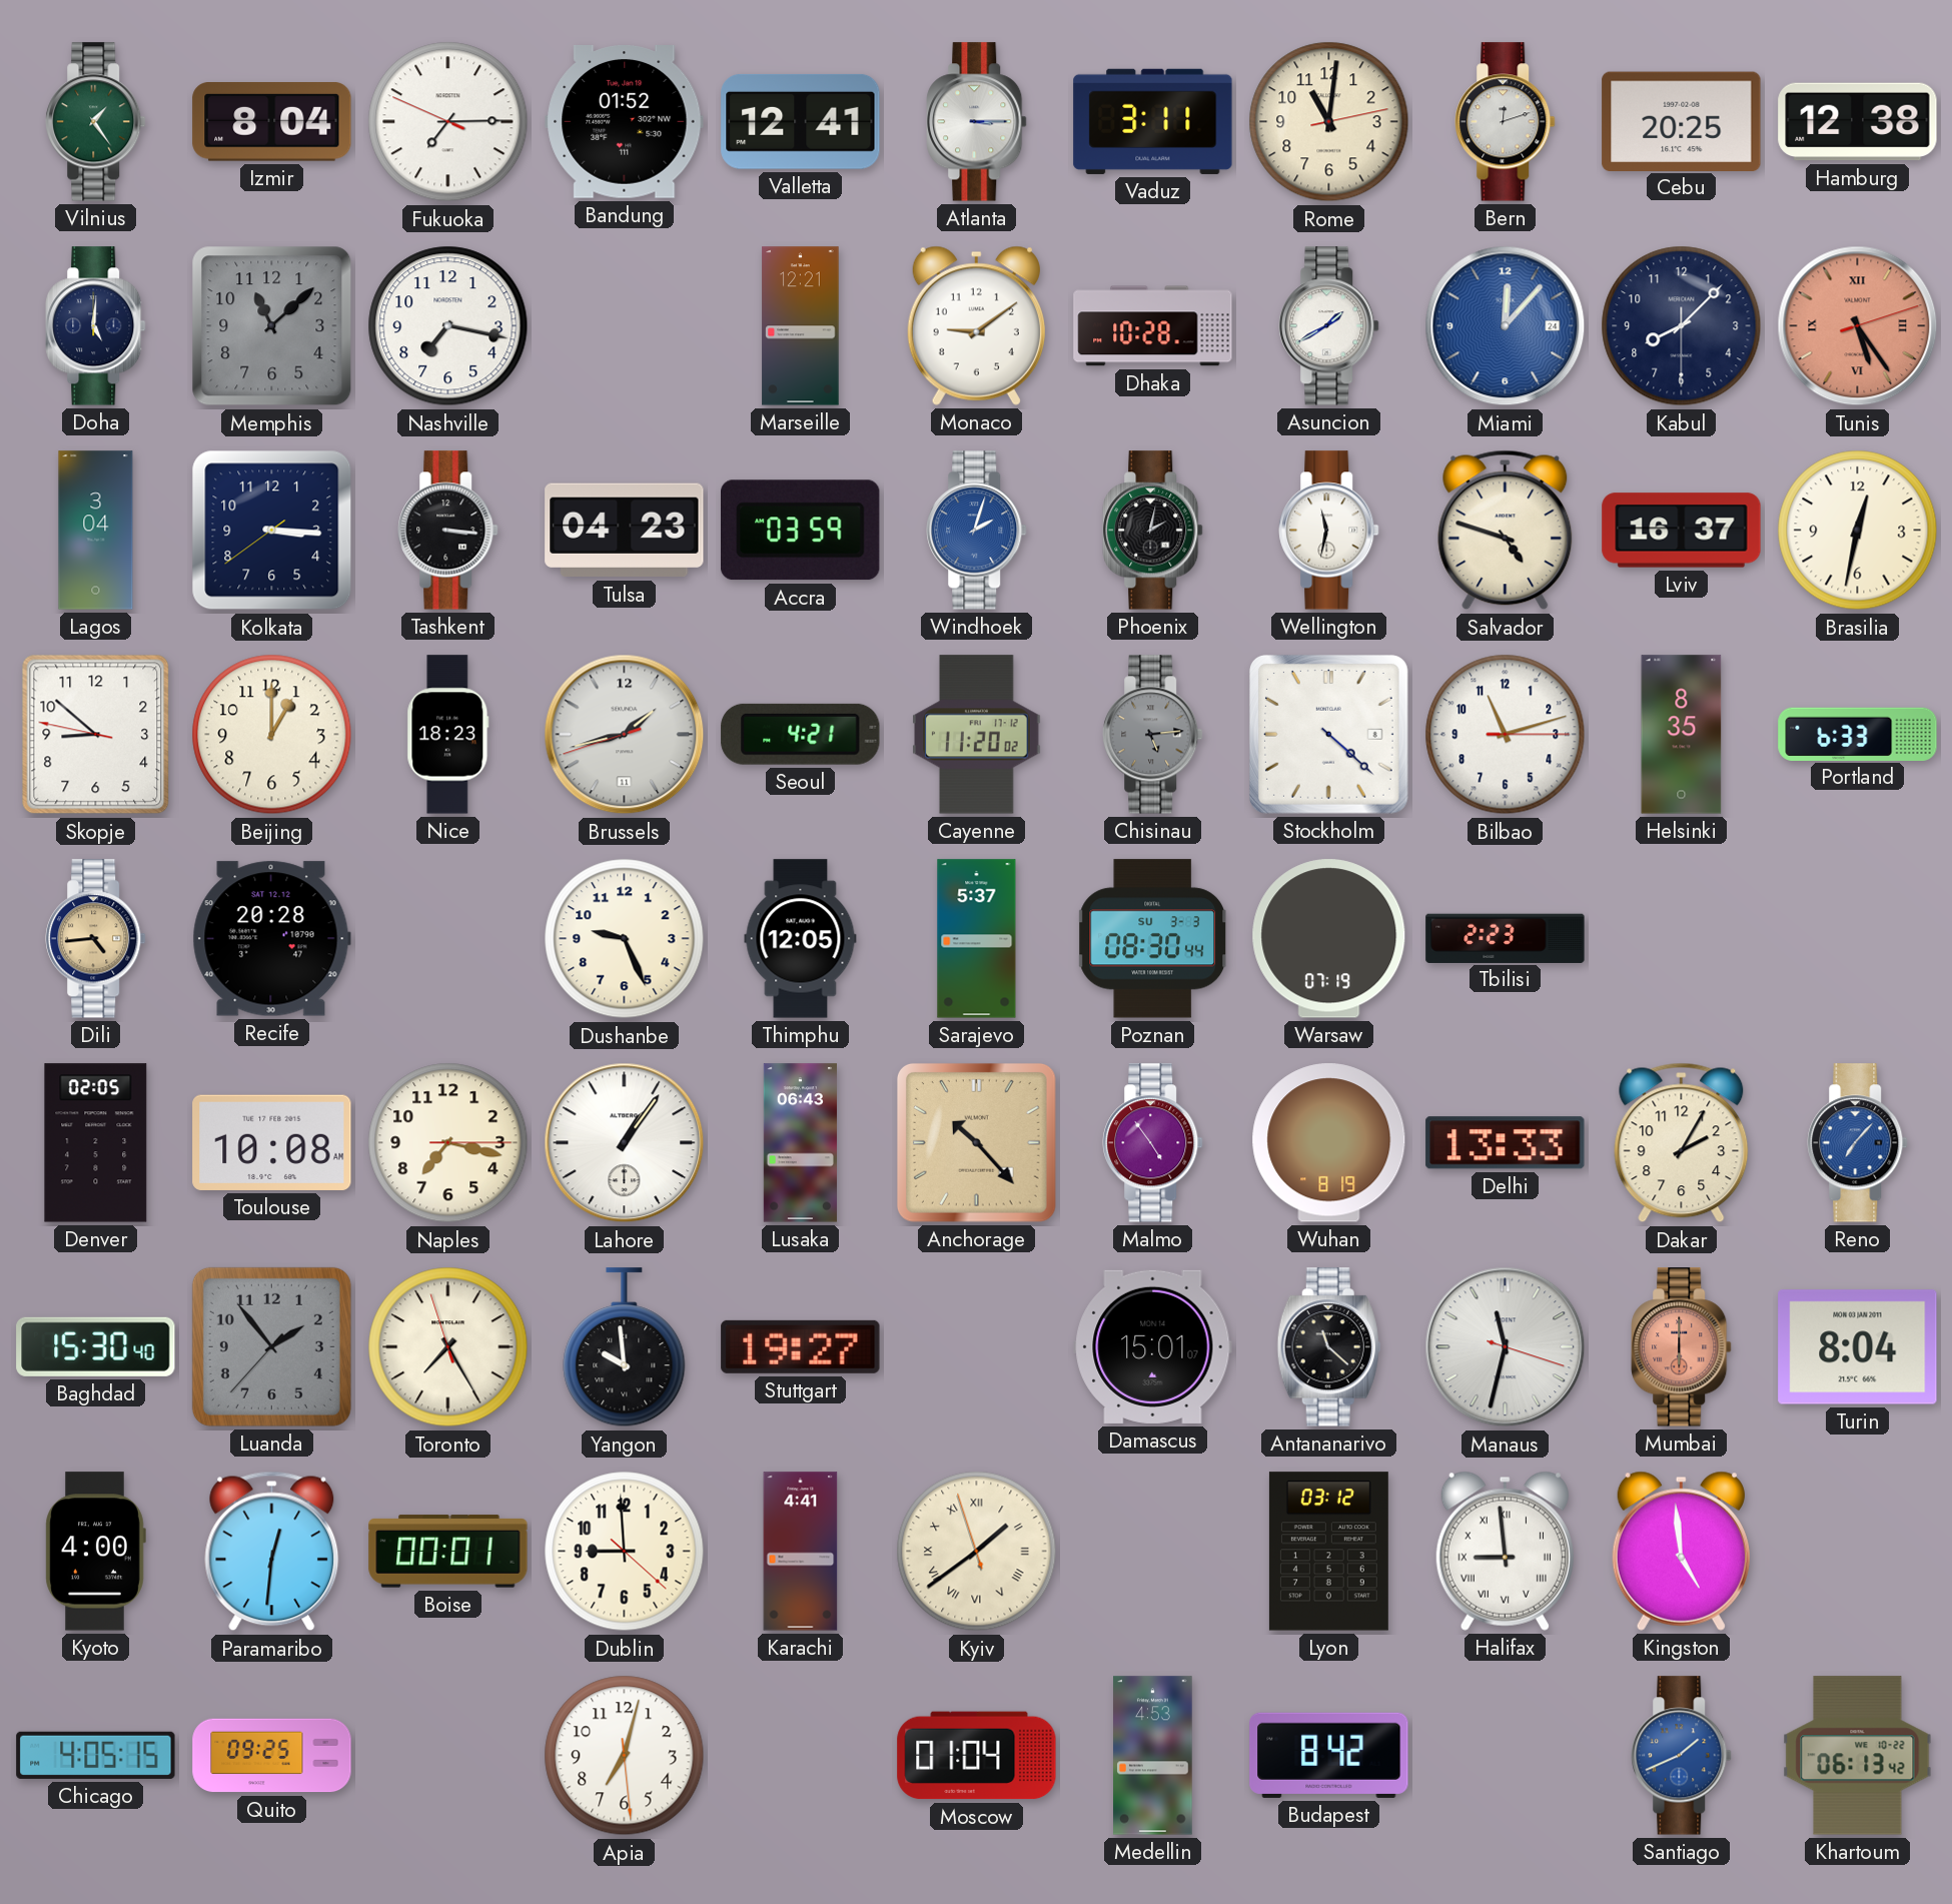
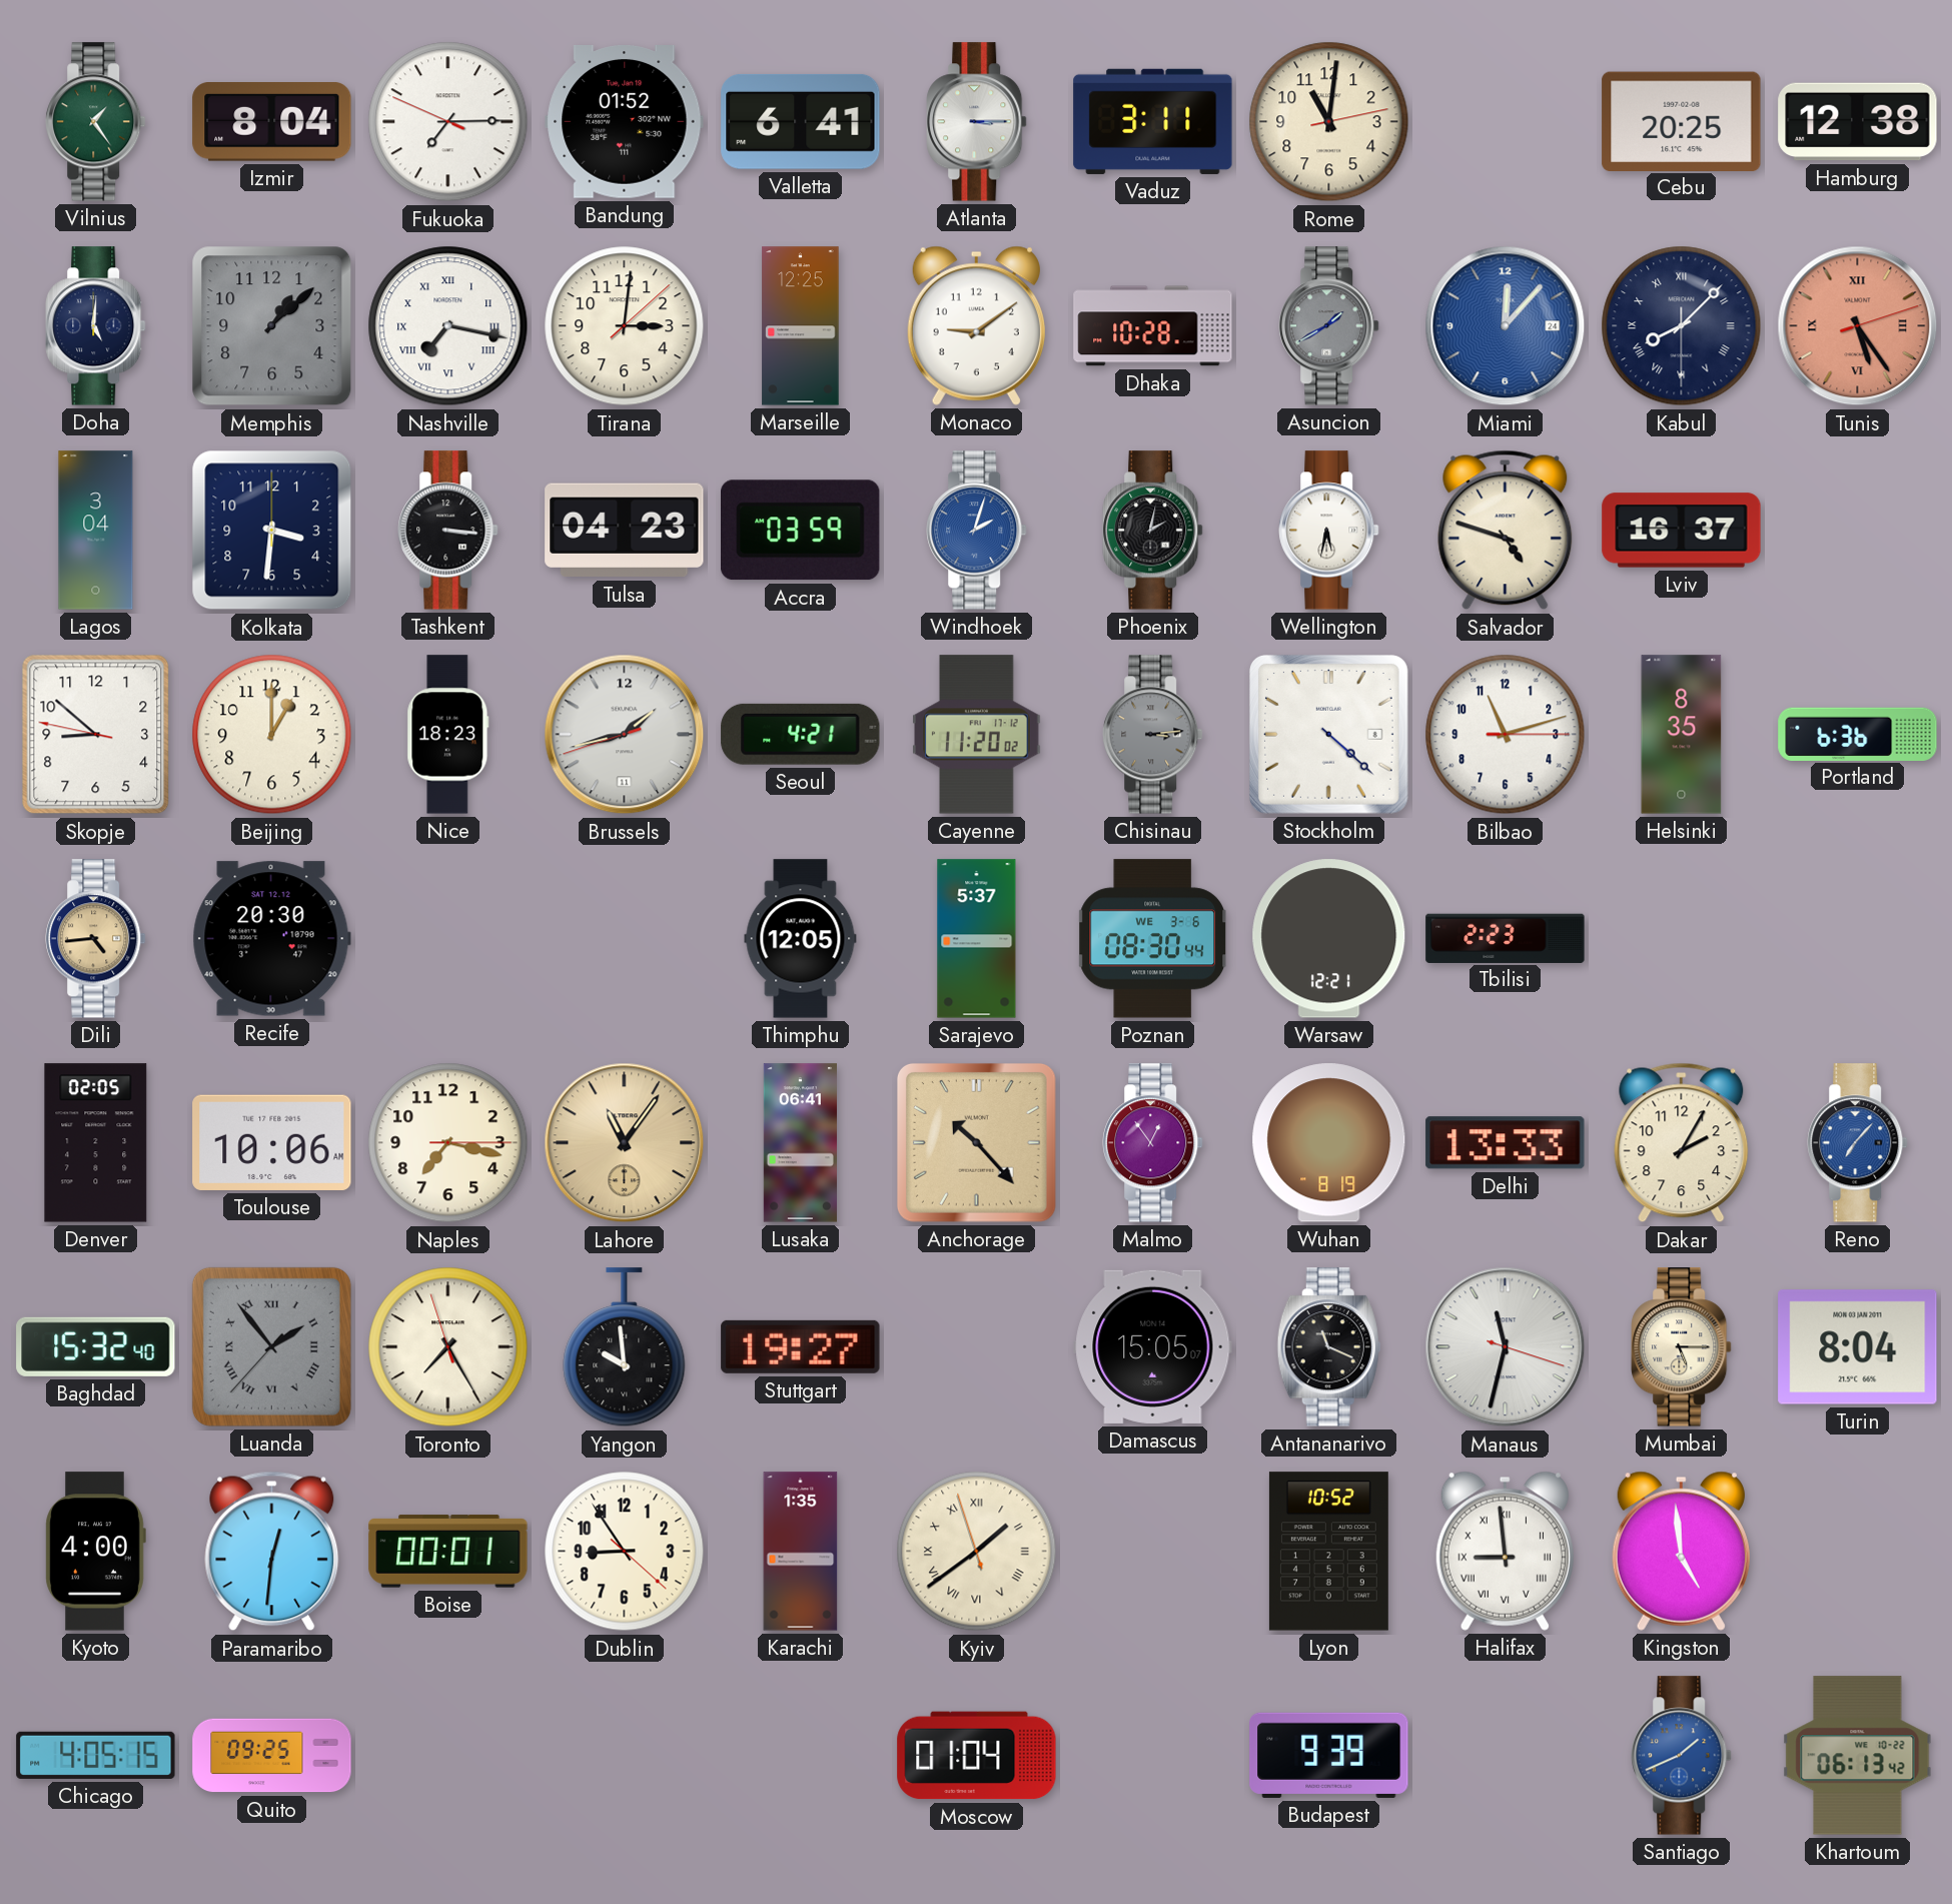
Valletta: 12:41 -> 6:41 (801, 121)
Bern: 12:12 -> none (1506, 122)
Memphis: 11:08 -> 1:08 (272, 326)
Nashville numerals: Arabic -> Roman (448, 326)
Tirana: none -> 3:01 (625, 326)
Marseille: 12:21 -> 12:25 (801, 326)
Asuncion dial: white -> grey (1329, 326)
Kabul numerals: Arabic -> Roman (1682, 326)
Kolkata: 3:15 -> 3:31 (272, 531)
Wellington: 11:32 -> 5:32 (1329, 531)
Brasilia: 12:32 -> none (1858, 531)
Chisinau: 5:14 -> 3:14 (1153, 735)
Portland: 6:33 -> 6:36 (1858, 734)
Recife: 20:28 -> 20:30 (271, 939)
Dushanbe: 9:26 -> none (625, 939)
Poznan date: SU 3-3 -> WE 3-6 (1152, 939)
Warsaw: 07:19 -> 12:21 (1329, 939)
Toulouse: 10:08 -> 10:06 (272, 1142)
Lahore: 1:06 -> 11:06 (625, 1143)
Lahore dial: white -> champagne (625, 1143)
Lusaka: 06:43 -> 06:41 (800, 1143)
Malmo: 4:54 -> 12:54 (1153, 1143)
Baghdad: 15:30 -> 15:32 (96, 1346)
Luanda numerals: Arabic -> Roman (271, 1346)
Damascus: 15:01 -> 15:05 (1153, 1346)
Antananarivo: 11:22 -> 11:19 (1328, 1347)
Mumbai: 6:00 -> 5:15 (1682, 1347)
Mumbai dial: salmon -> cream (1682, 1347)
Dublin: 8:59 -> 8:54 (625, 1552)
Karachi: 4:41 -> 1:35 (801, 1552)
Lyon: 03:12 -> 10:52 (1328, 1552)
Apia: 7:02 -> none (625, 1756)
Medellin: 4:53 -> none (1153, 1756)
Budapest: 8:42 -> 9:39 (1329, 1755)
